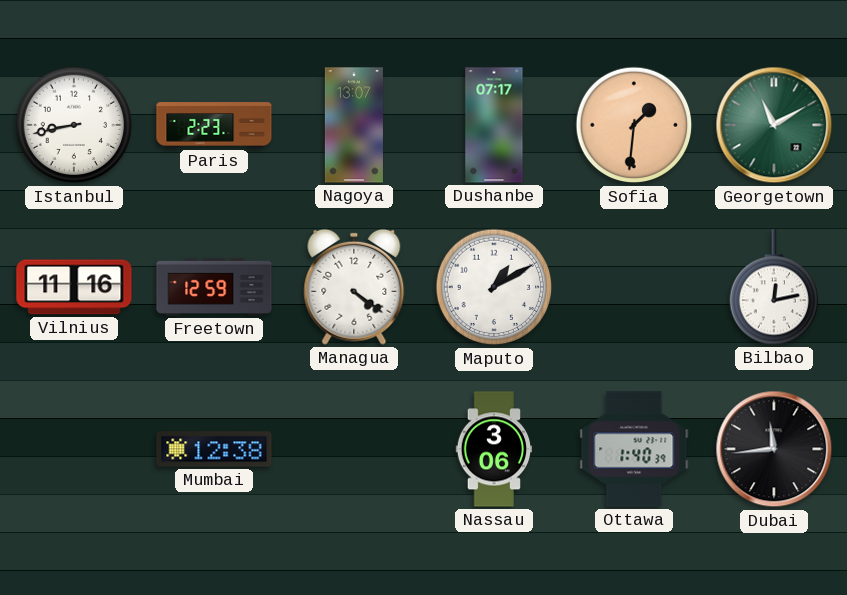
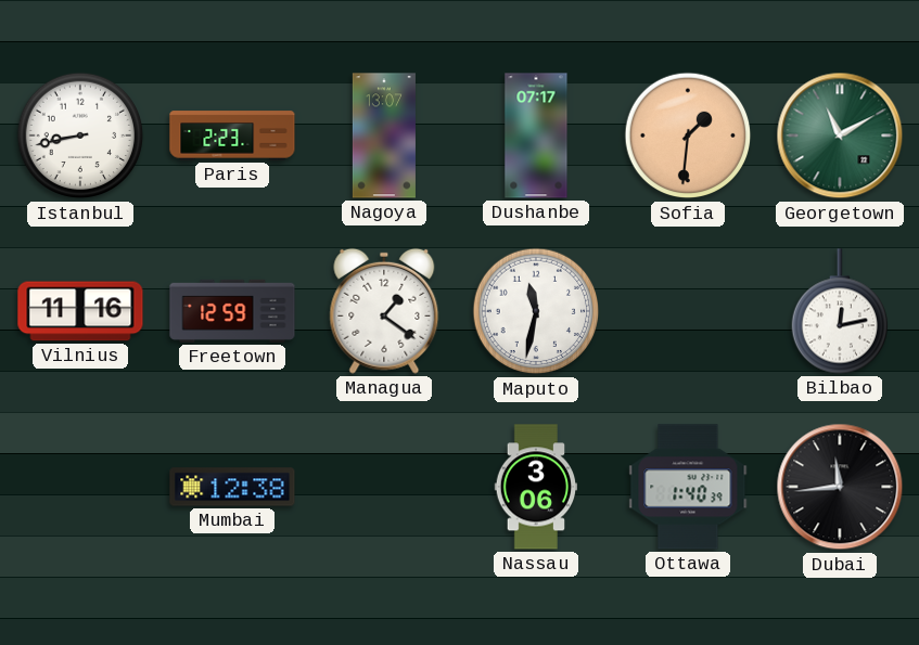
Managua: 4:21 -> 1:21 (384, 311)
Maputo: 1:10 -> 11:32 (536, 311)
